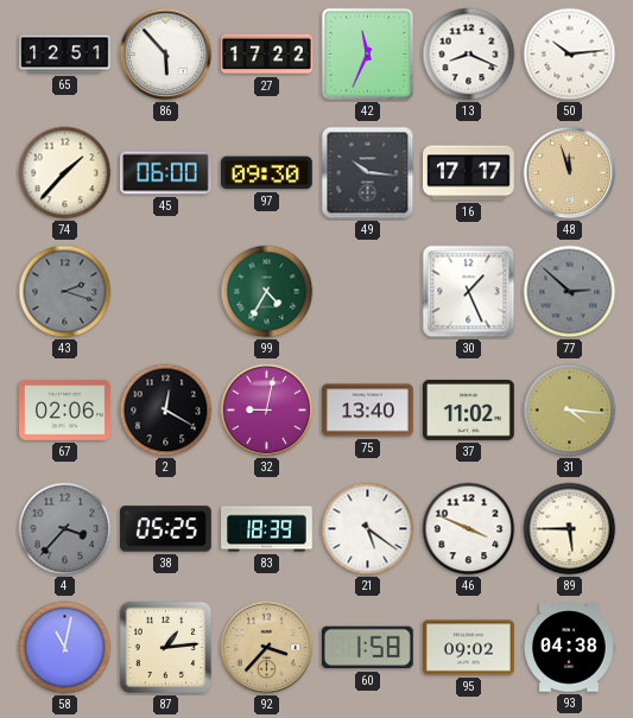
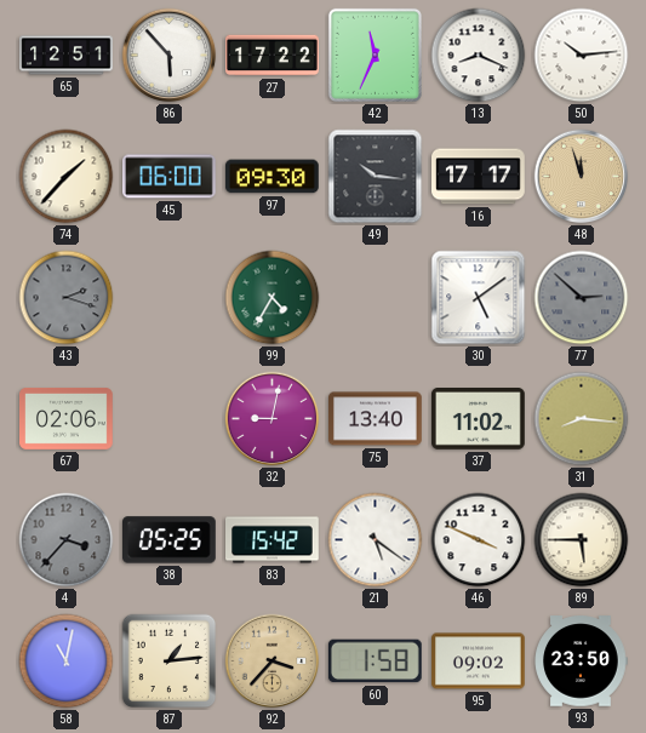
30: 1:26 -> 5:09 (479, 298)
2: 12:20 -> none (166, 411)
31: 4:16 -> 8:16 (582, 419)
83: 18:39 -> 15:42 (273, 540)
93: 04:38 -> 23:50 (581, 662)
